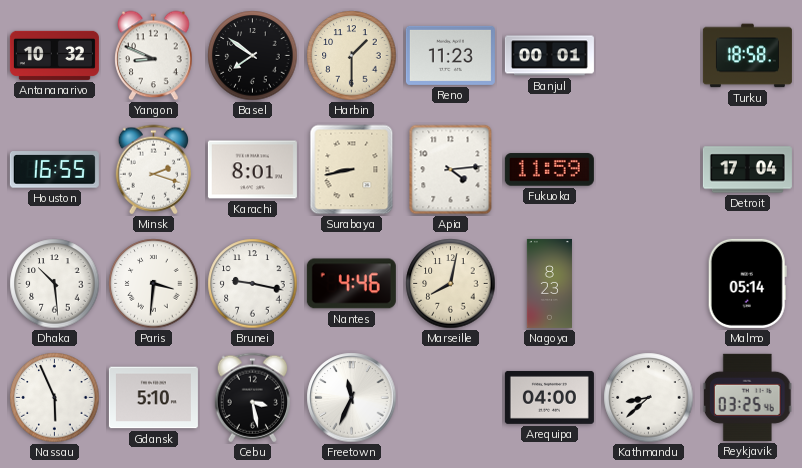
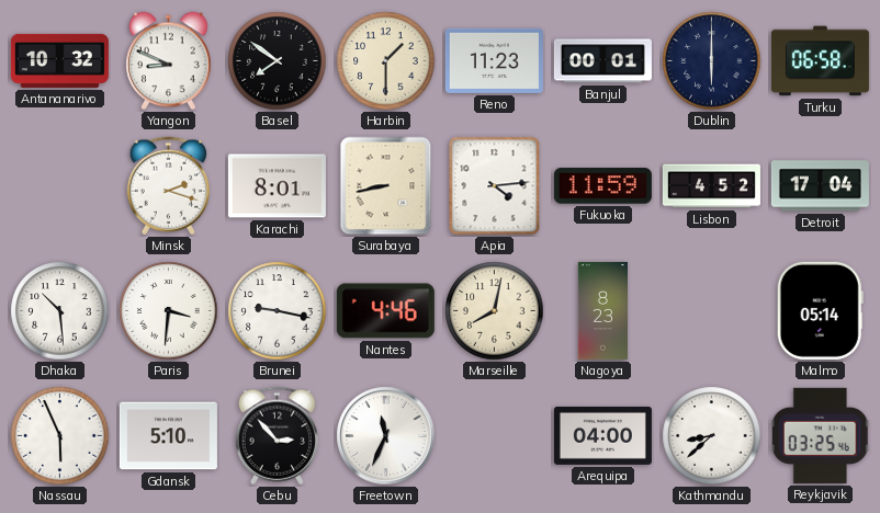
Dublin: none -> 6:00 (712, 61)
Turku: 18:58 -> 06:58 (820, 61)
Houston: 16:55 -> none (54, 170)
Lisbon: none -> 4:52 (711, 186)
Cebu: 3:28 -> 2:53 (277, 436)
